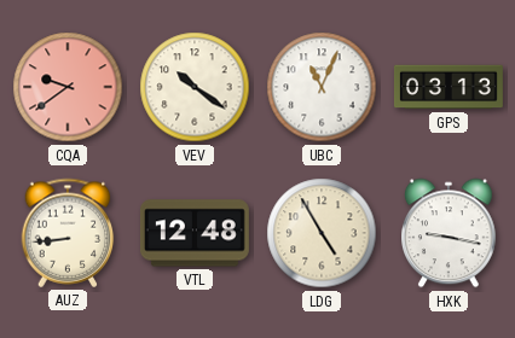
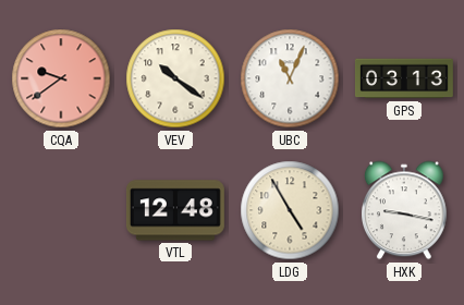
AUZ: 8:44 -> none (68, 233)
